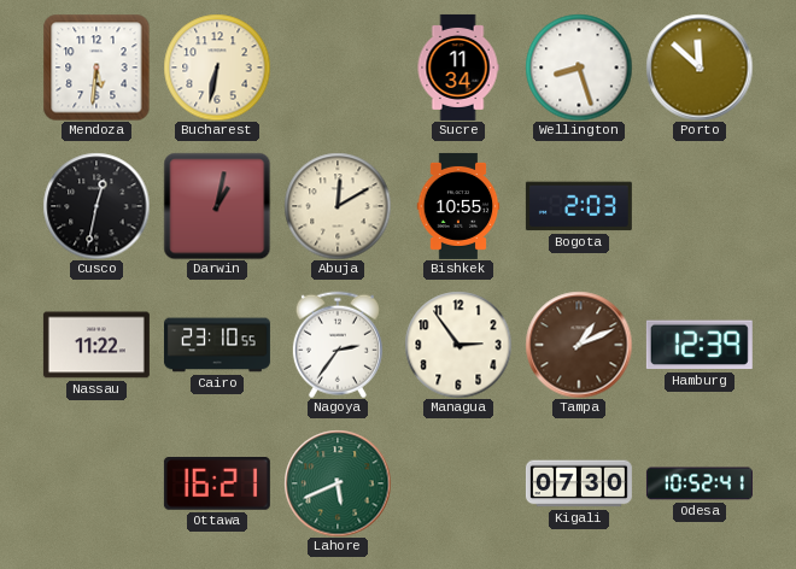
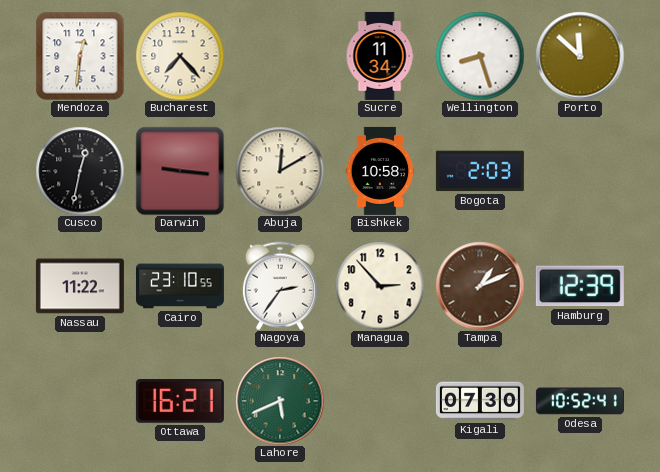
Mendoza: 5:31 -> 12:31 (80, 56)
Bucharest: 6:32 -> 7:23 (180, 56)
Darwin: 1:02 -> 9:16 (180, 171)
Bishkek: 10:55 -> 10:58 (380, 171)
Managua: 2:54 -> 2:53 (380, 286)
